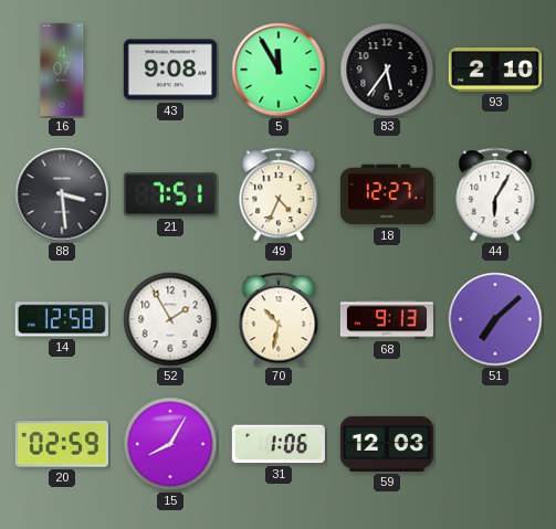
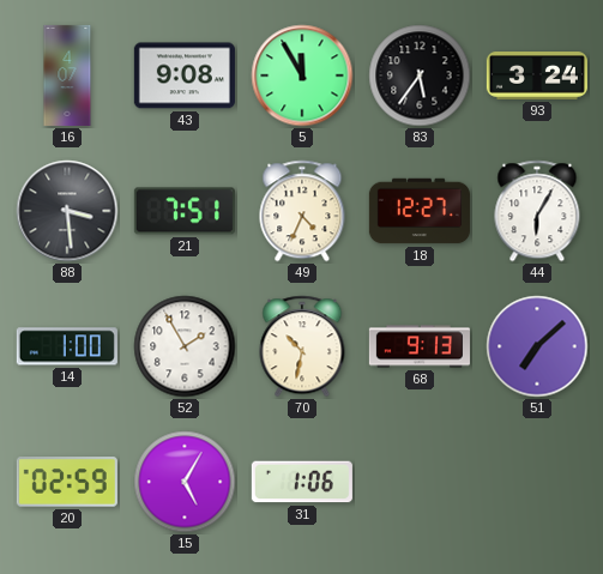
93: 2:10 -> 3:24 (537, 77)
14: 12:58 -> 1:00 (67, 346)
15: 8:05 -> 5:05 (185, 482)
59: 12:03 -> none (387, 444)
